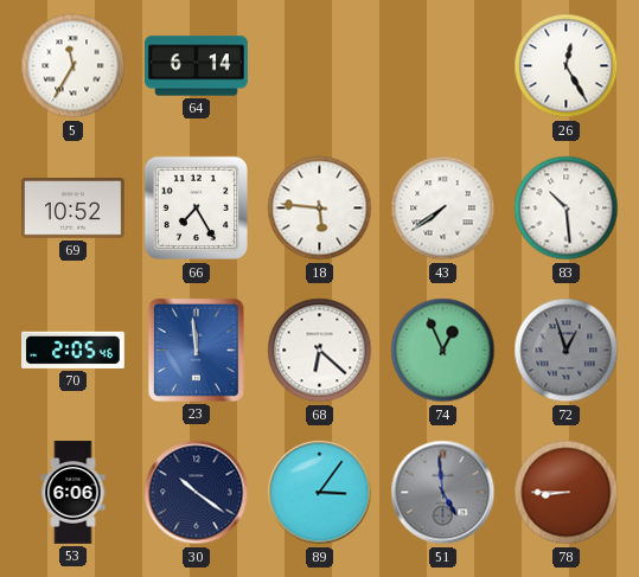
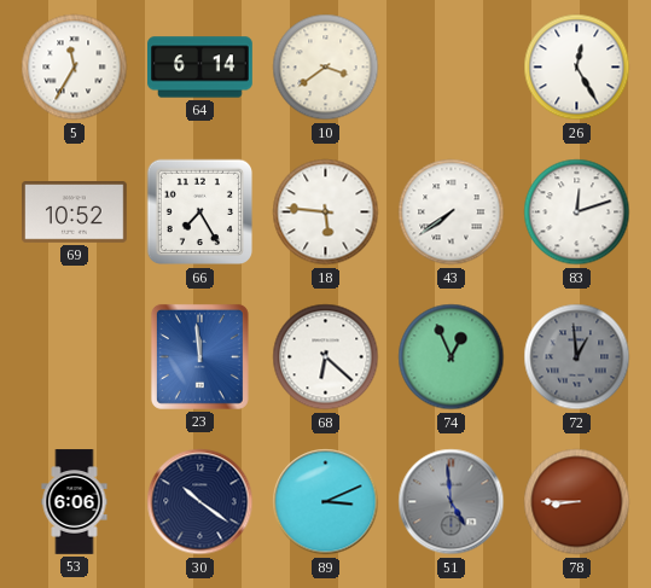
10: none -> 3:39 (326, 68)
83: 10:29 -> 12:12 (577, 213)
70: 2:05 -> none (74, 350)
72: 12:57 -> 12:59 (577, 357)
89: 3:06 -> 3:11 (326, 502)
